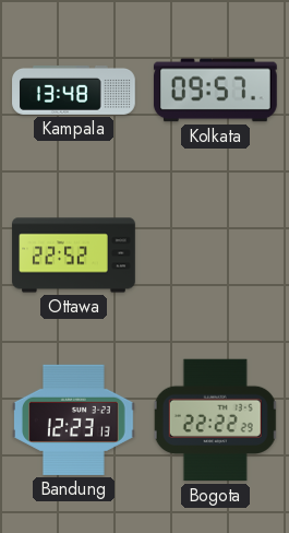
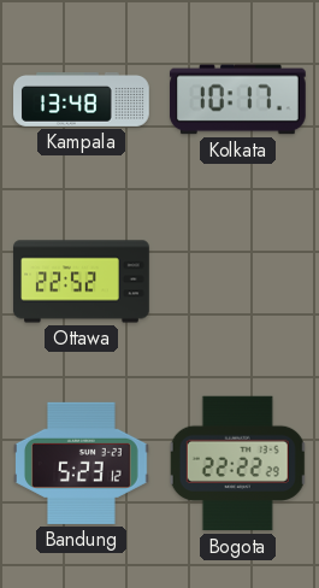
Kolkata: 09:57 -> 10:17 (237, 100)
Bandung: 12:23 -> 5:23 (82, 463)
